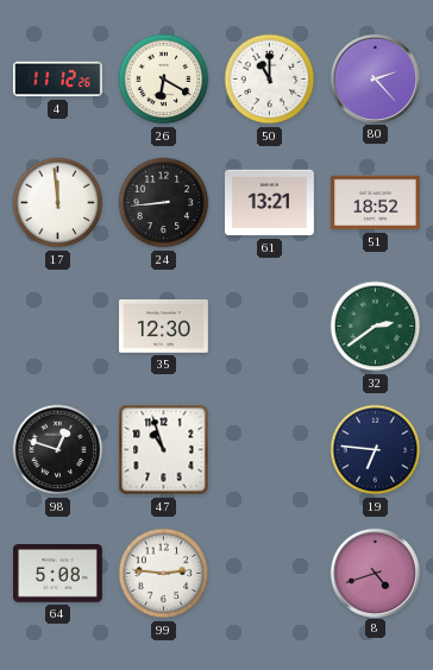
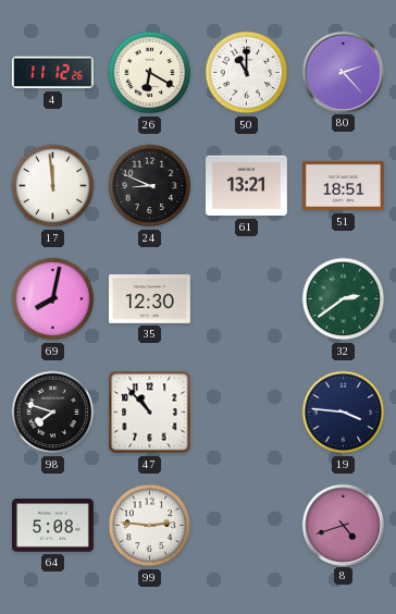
24: 8:44 -> 8:49 (150, 186)
51: 18:52 -> 18:51 (344, 186)
69: none -> 8:02 (53, 299)
98: 12:48 -> 7:48 (53, 413)
47: 10:57 -> 10:53 (150, 413)
19: 6:46 -> 3:46 (344, 413)
